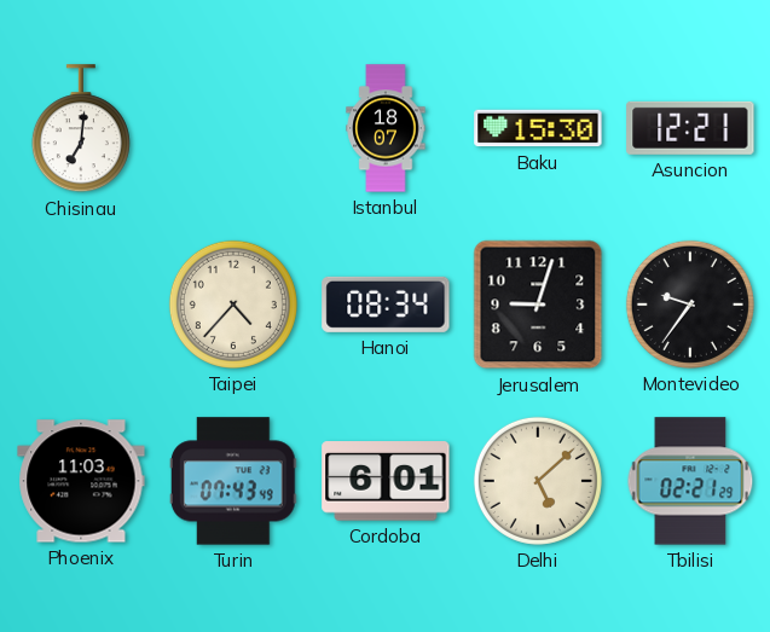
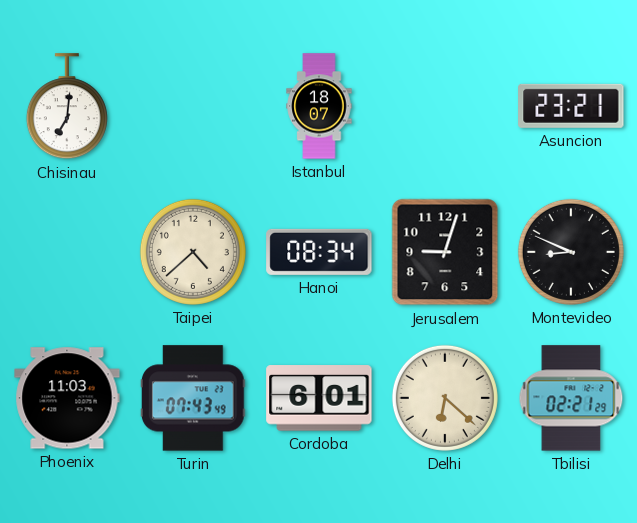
Baku: 15:30 -> none (538, 128)
Asuncion: 12:21 -> 23:21 (571, 106)
Taipei: 4:37 -> 4:38 (193, 252)
Montevideo: 9:36 -> 8:49 (571, 252)
Delhi: 5:08 -> 6:22 (445, 398)
